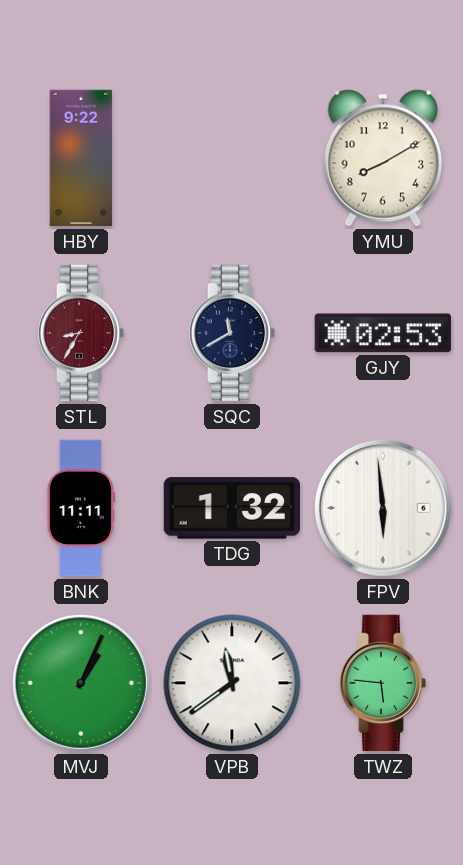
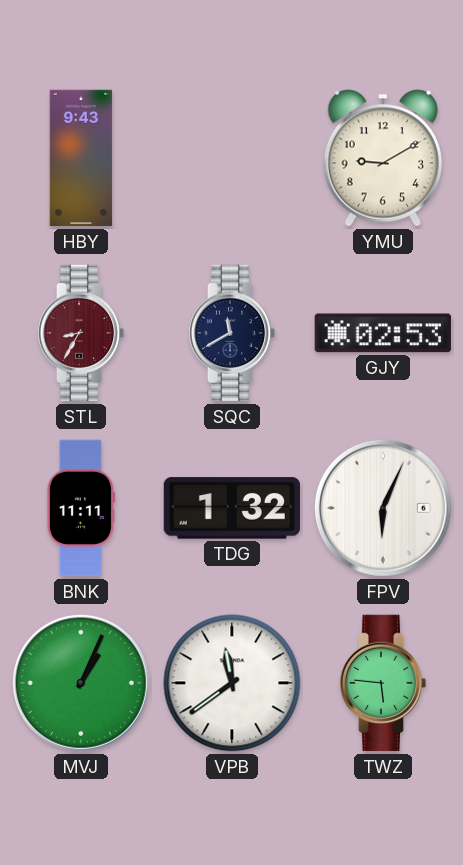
HBY: 9:22 -> 9:43 (81, 158)
YMU: 8:10 -> 9:10 (382, 158)
FPV: 5:59 -> 6:04 (383, 508)
